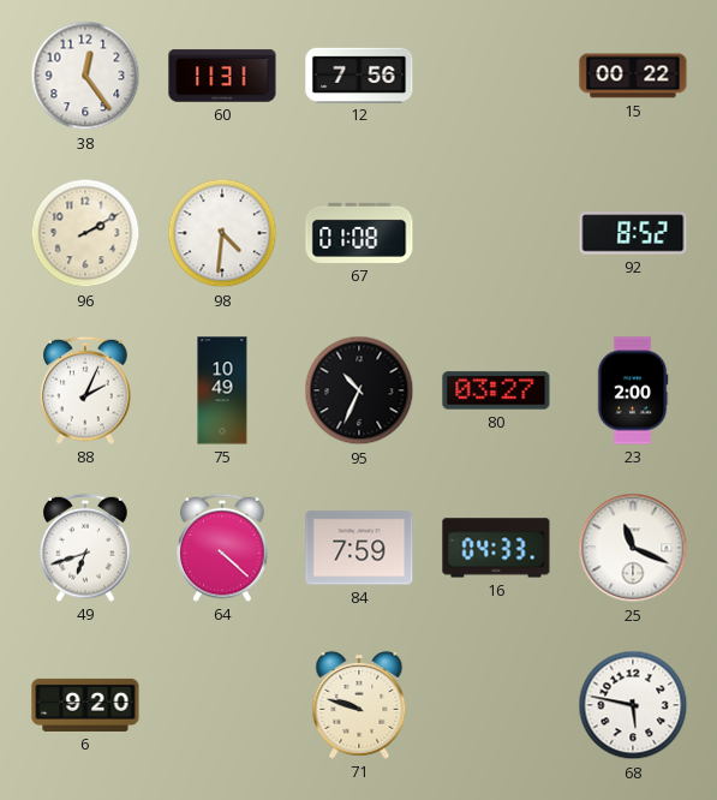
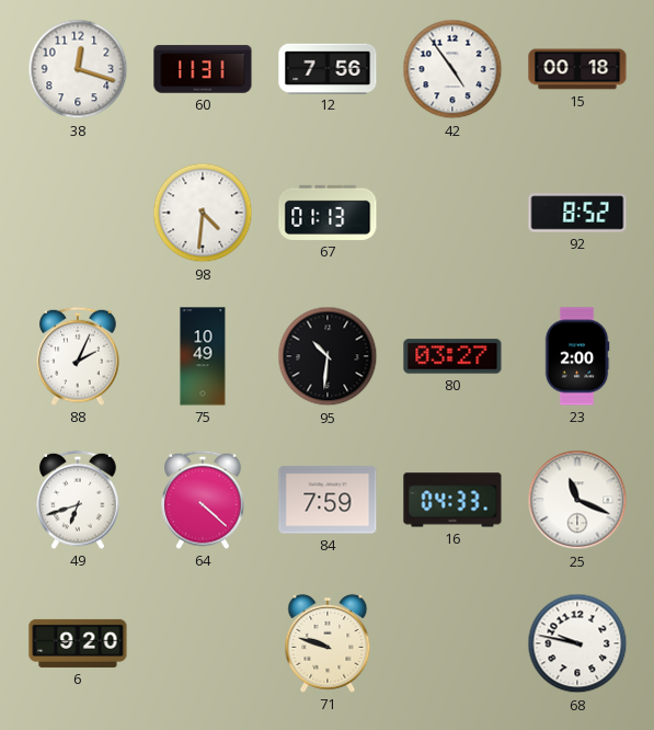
38: 12:24 -> 12:18 (78, 69)
42: none -> 4:54 (452, 69)
15: 00:22 -> 00:18 (577, 69)
96: 2:10 -> none (85, 233)
67: 01:08 -> 01:13 (328, 213)
95: 10:34 -> 10:31 (328, 356)
68: 5:47 -> 9:47 (577, 643)
